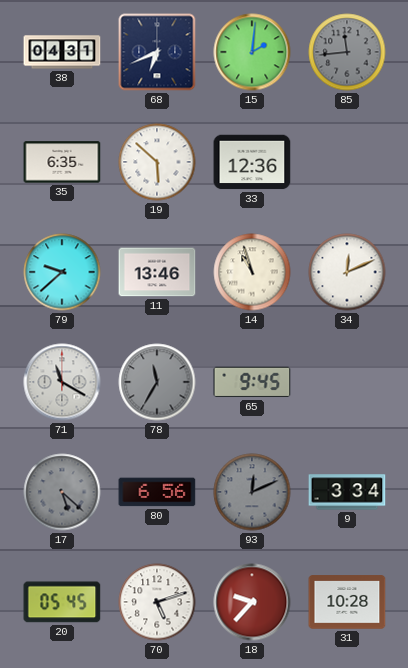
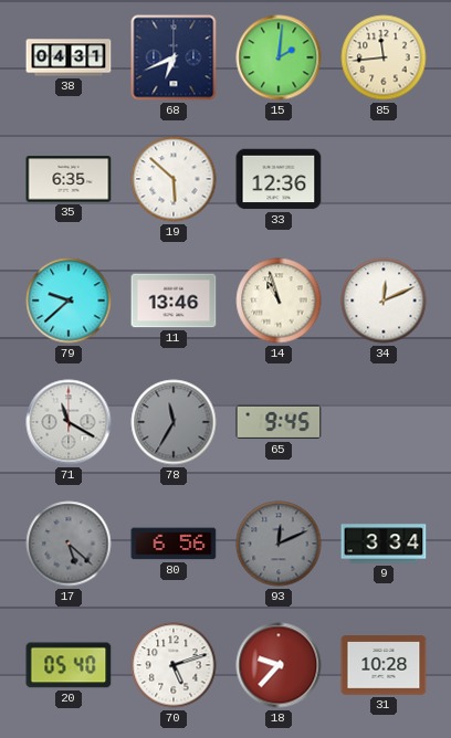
85 dial: grey -> cream (384, 57)
20: 05:45 -> 05:40 (69, 665)
